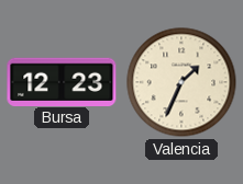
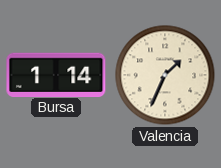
Bursa: 12:23 -> 1:14 (56, 74)
